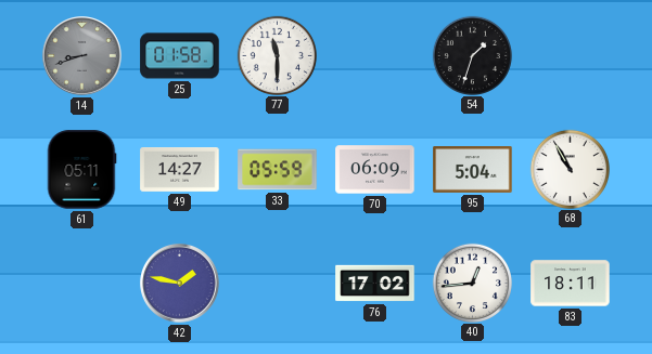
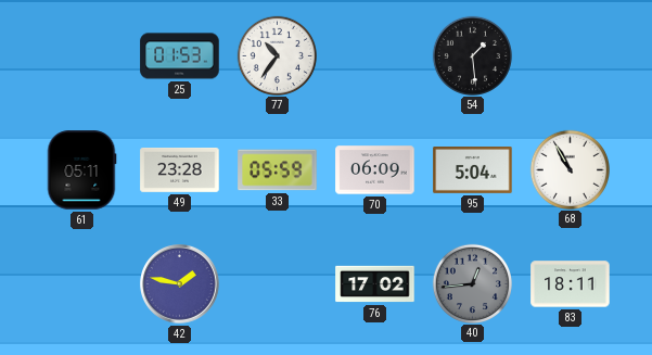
14: 8:42 -> none (82, 56)
25: 01:58 -> 01:53 (180, 56)
77: 11:30 -> 10:36 (277, 55)
54: 1:33 -> 1:29 (472, 55)
49: 14:27 -> 23:28 (180, 170)
40 dial: white -> grey (472, 283)
